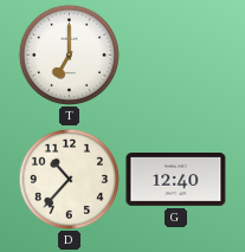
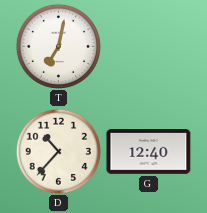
T: 7:00 -> 7:02 (58, 46)
